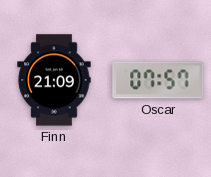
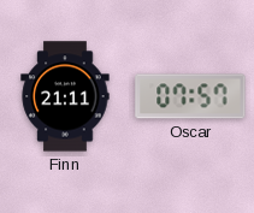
Finn: 21:09 -> 21:11 (65, 96)
